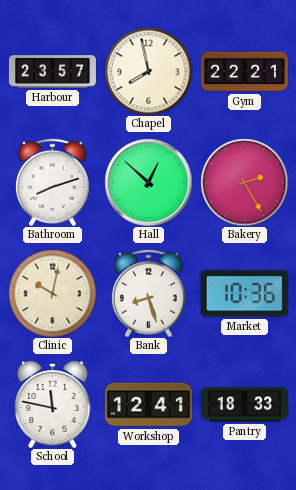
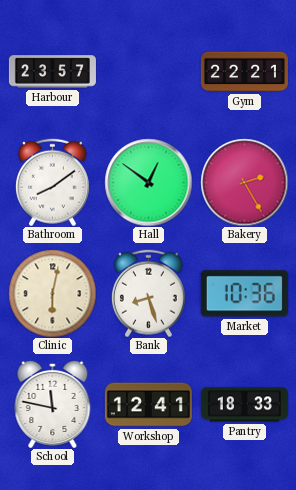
Chapel: 7:58 -> none (148, 71)
Bathroom: 8:12 -> 8:09 (52, 182)
Hall: 12:52 -> 12:51 (148, 182)
Clinic: 10:02 -> 6:02 (52, 293)
